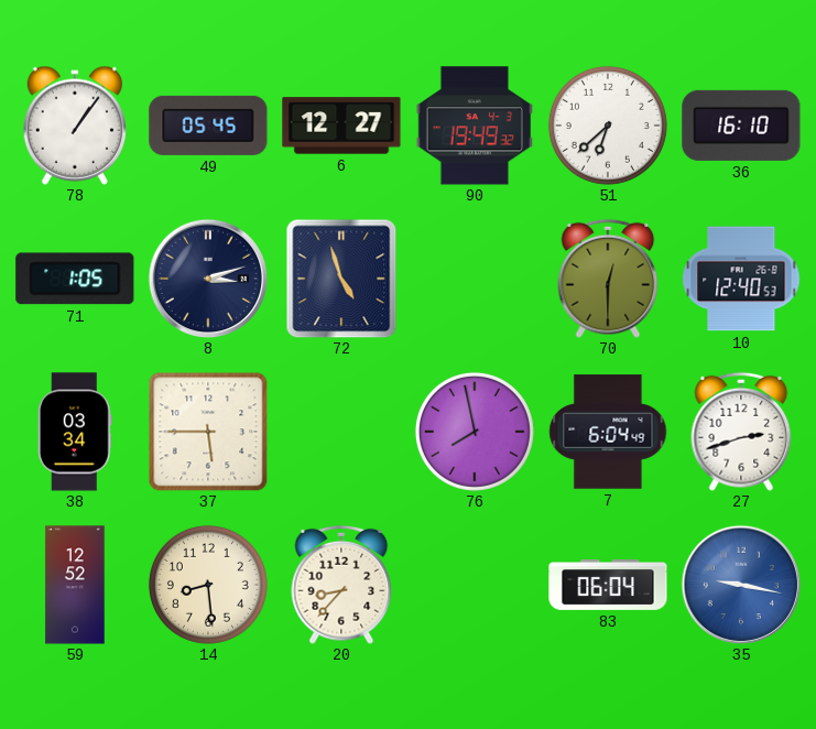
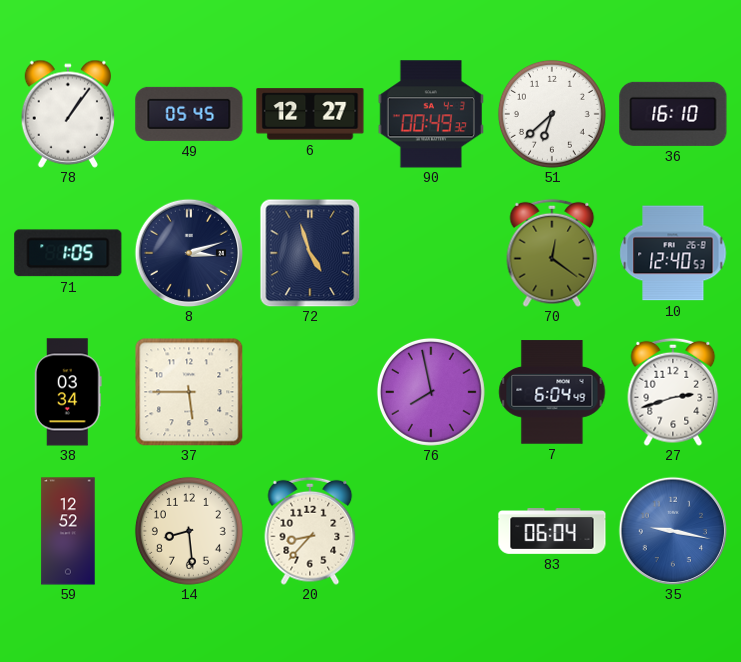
90: 19:49 -> 00:49 (430, 114)
70: 12:30 -> 12:21 (552, 253)
